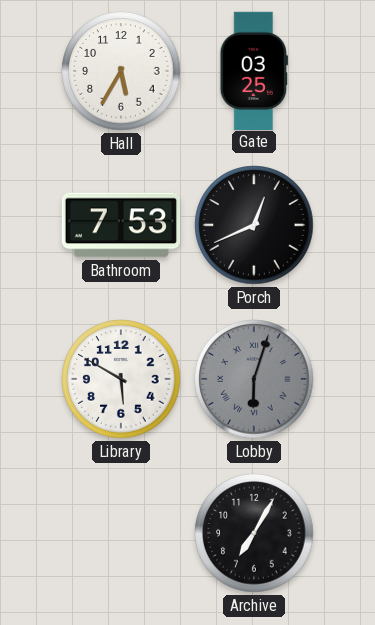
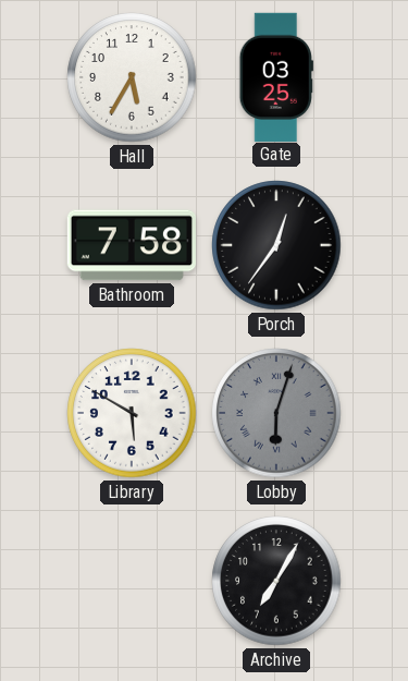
Bathroom: 7:53 -> 7:58 (131, 245)
Porch: 12:41 -> 12:36 (276, 245)
